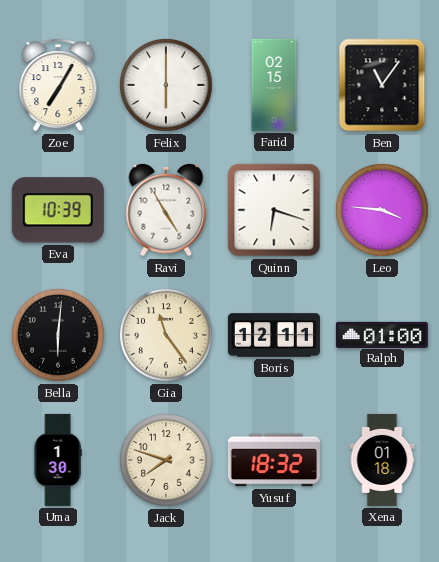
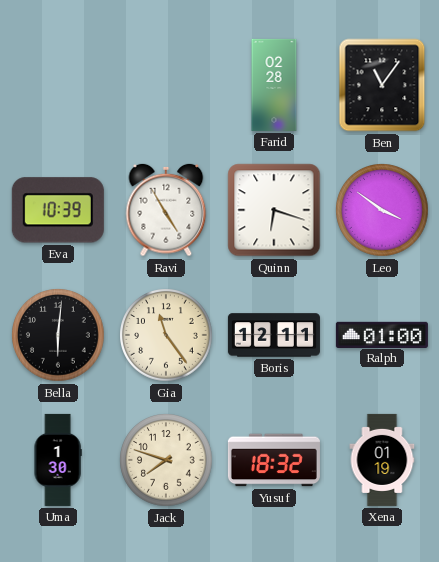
Zoe: 7:05 -> none (58, 86)
Felix: 6:00 -> none (166, 85)
Farid: 02:15 -> 02:28 (274, 85)
Leo: 3:46 -> 3:51 (382, 210)
Xena: 01:18 -> 01:19 (382, 460)
